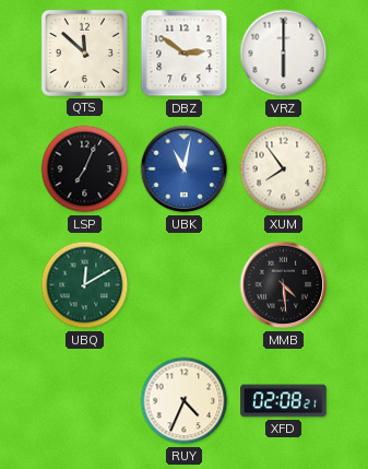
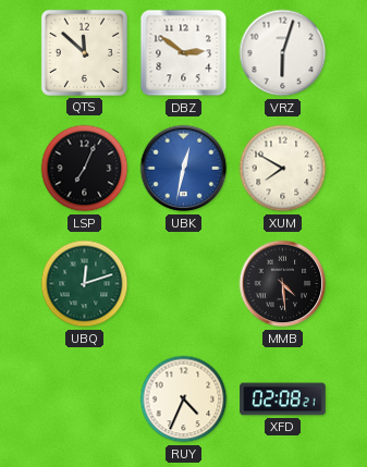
VRZ: 6:00 -> 6:03 (283, 53)
UBK: 11:02 -> 12:32 (184, 169)
XUM: 7:54 -> 7:50 (283, 169)
UBQ: 12:10 -> 12:12 (85, 284)
